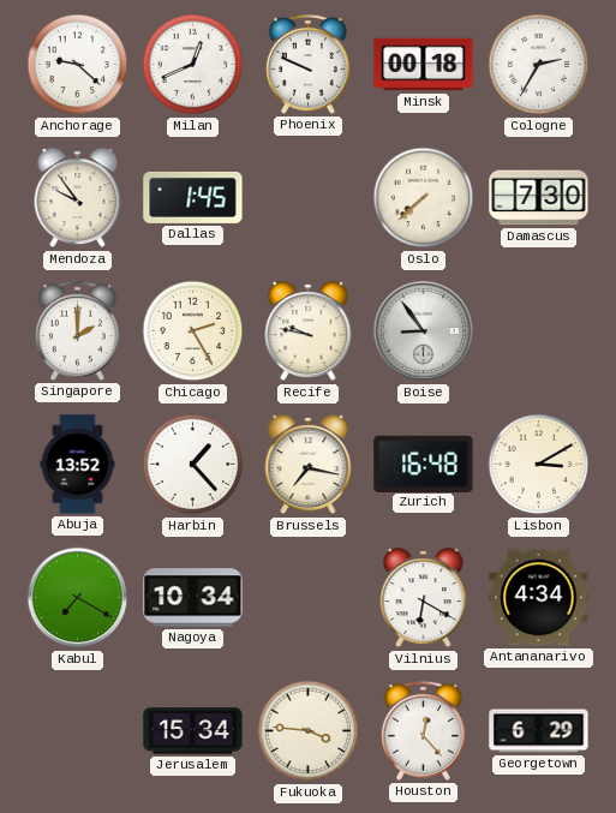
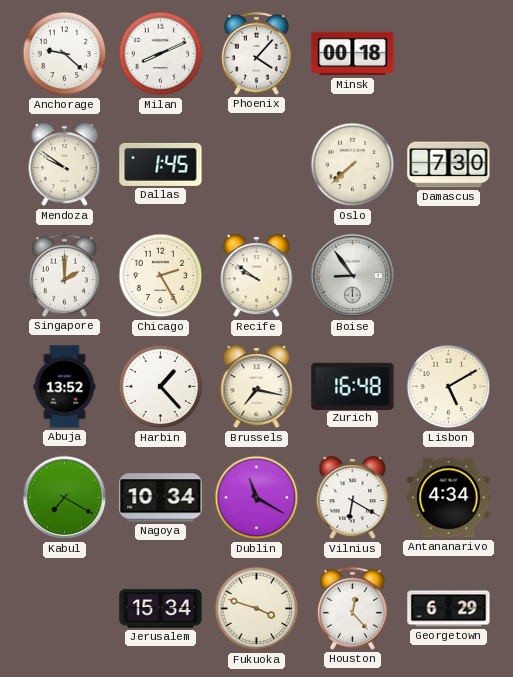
Milan: 12:41 -> 8:11 (161, 54)
Phoenix: 9:49 -> 4:07 (256, 53)
Cologne: 2:35 -> none (539, 65)
Mendoza: 9:54 -> 9:51 (65, 165)
Recife: 9:47 -> 9:51 (257, 276)
Lisbon: 3:10 -> 5:10 (449, 387)
Dublin: none -> 11:20 (257, 498)
Fukuoka: 3:46 -> 3:48 (257, 609)
